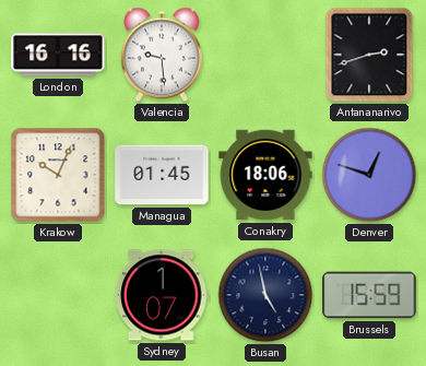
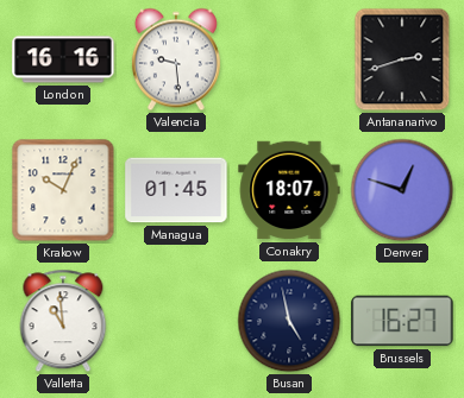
Conakry: 18:06 -> 18:07 (289, 190)
Valletta: none -> 10:59 (63, 321)
Sydney: 1:07 -> none (162, 295)
Brussels: 15:59 -> 16:27 (402, 321)
